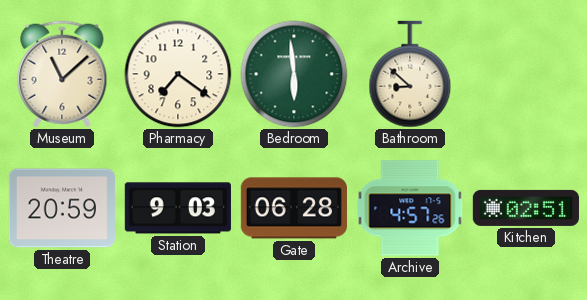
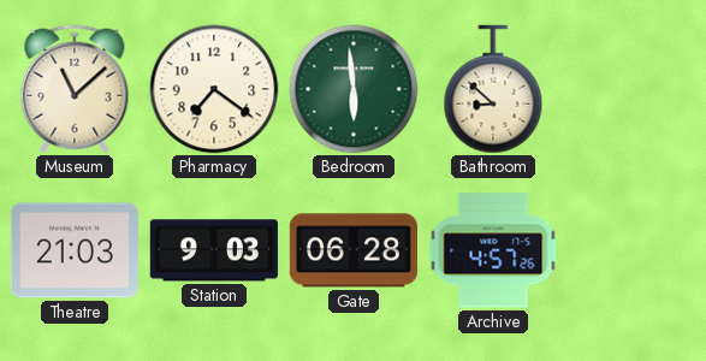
Theatre: 20:59 -> 21:03 (75, 250)
Kitchen: 02:51 -> none (526, 208)
